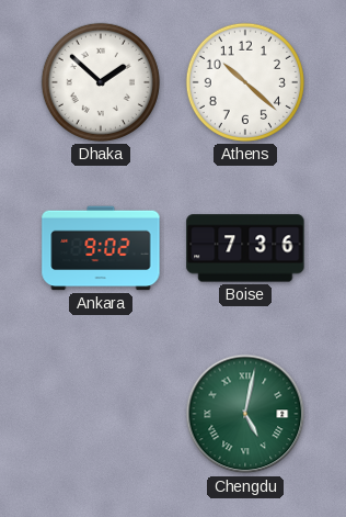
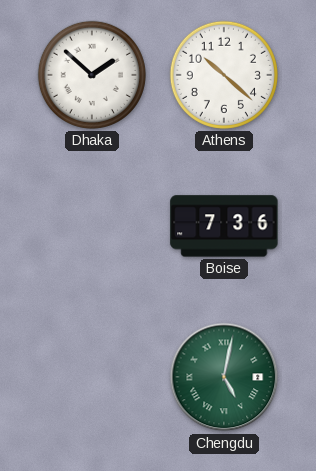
Ankara: 9:02 -> none (101, 248)
